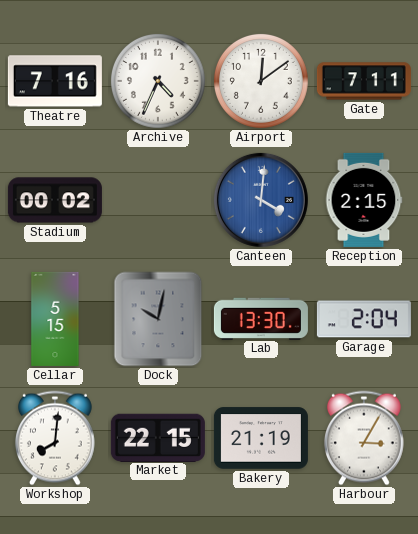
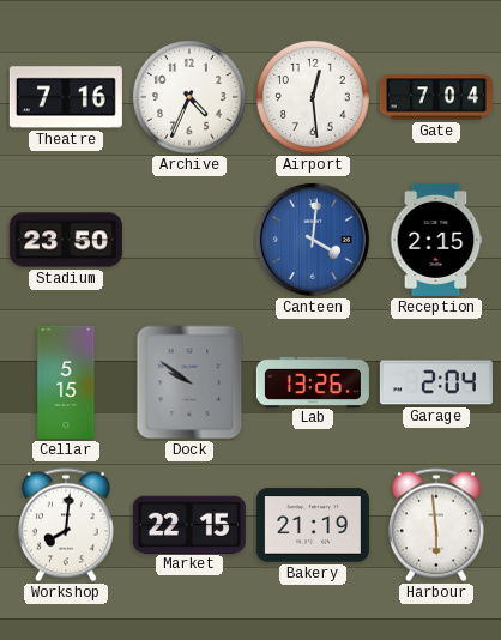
Airport: 12:09 -> 12:29 (313, 97)
Gate: 7:11 -> 7:04 (436, 97)
Stadium: 00:02 -> 23:50 (66, 240)
Dock: 10:02 -> 9:51 (189, 382)
Lab: 13:30 -> 13:26 (313, 381)
Harbour: 3:05 -> 5:59 (436, 525)
